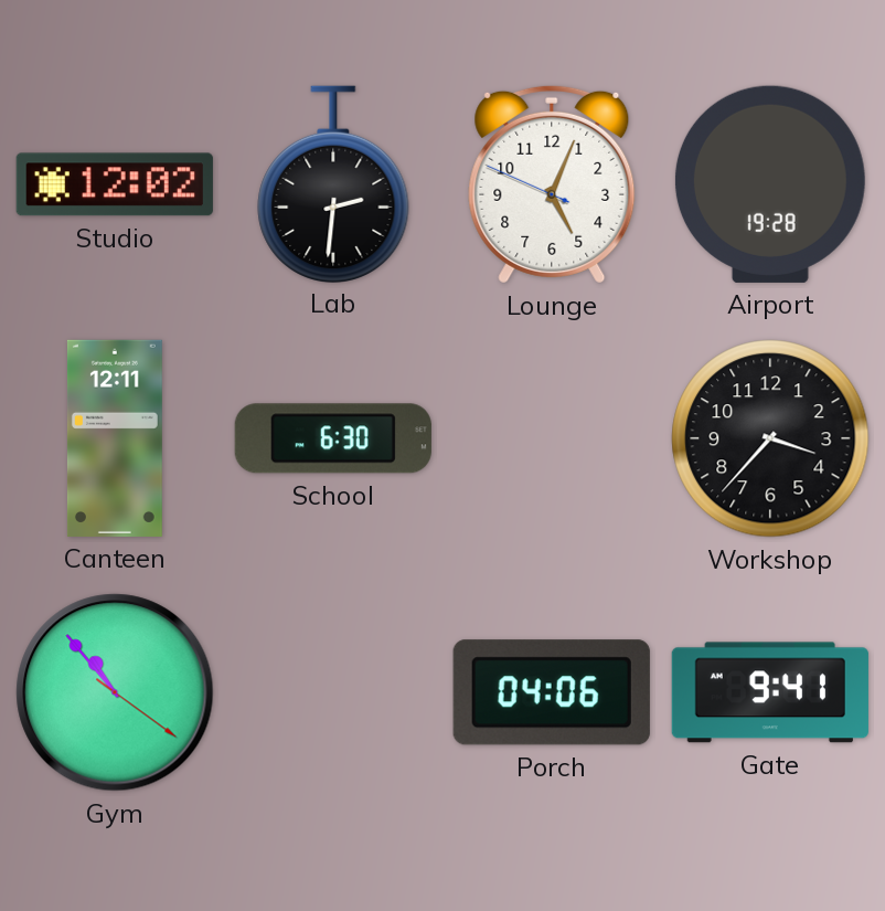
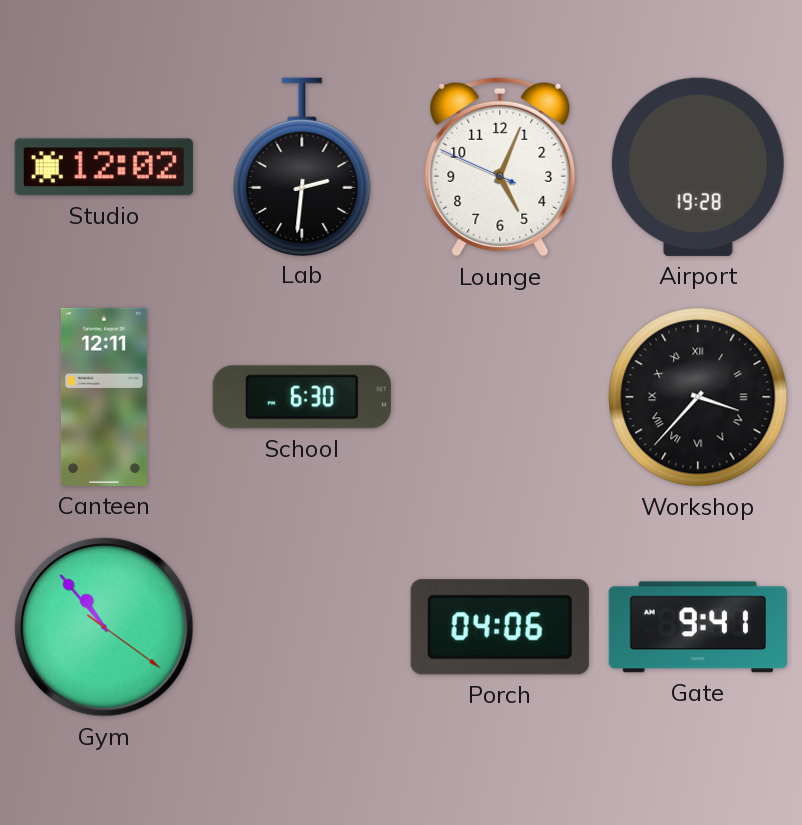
Workshop numerals: Arabic -> Roman (698, 397)
